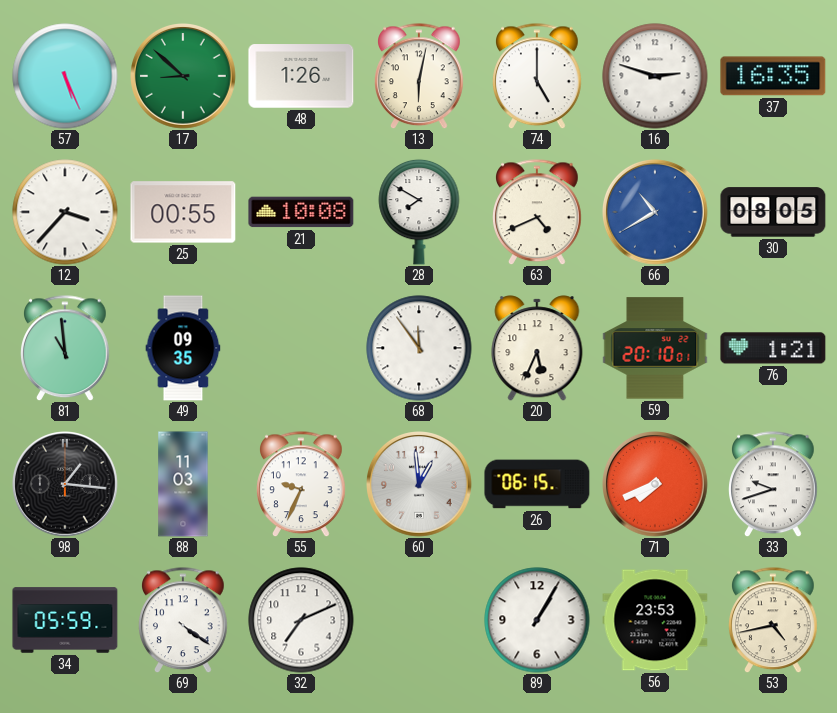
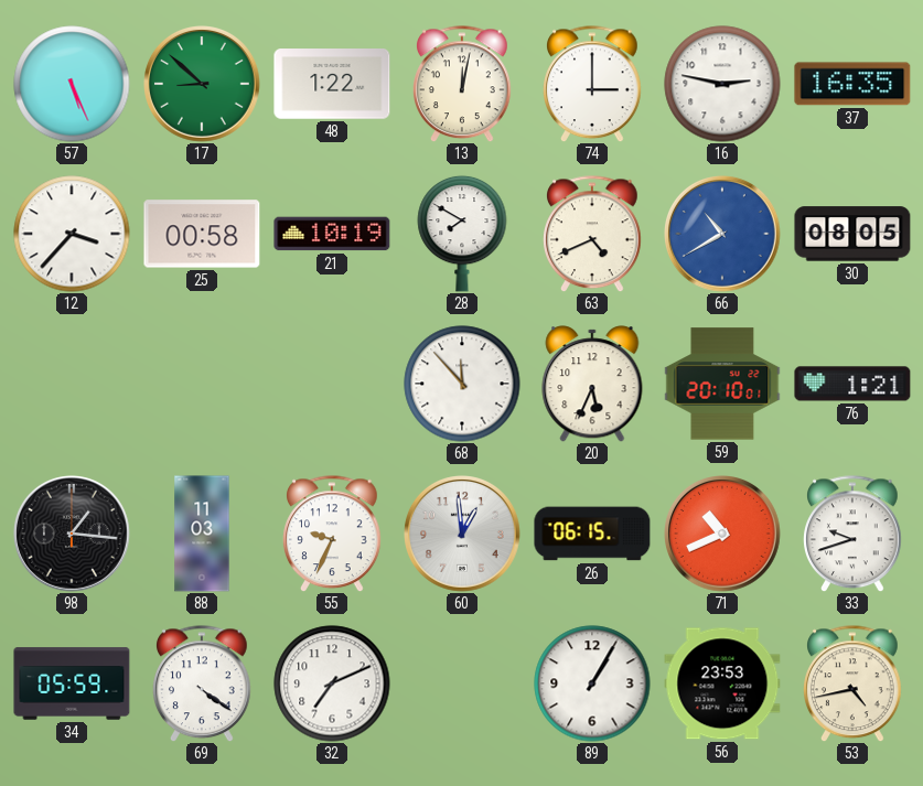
48: 1:26 -> 1:22 (332, 84)
13: 6:02 -> 12:02 (463, 84)
74: 5:00 -> 3:00 (593, 84)
16: 2:48 -> 2:47 (722, 84)
25: 00:55 -> 00:58 (202, 234)
21: 10:08 -> 10:19 (332, 234)
81: 10:59 -> none (66, 348)
49: 09:35 -> none (183, 348)
68: 11:54 -> 11:53 (462, 384)
71: 7:41 -> 10:41 (723, 535)
